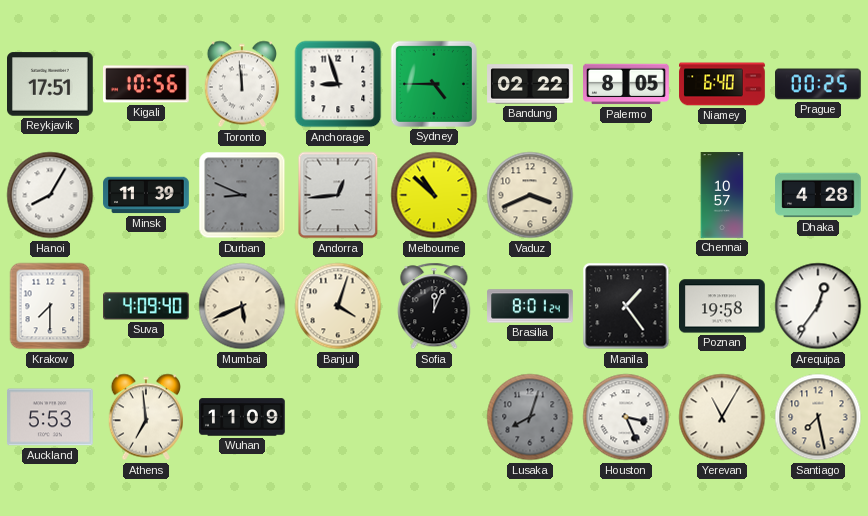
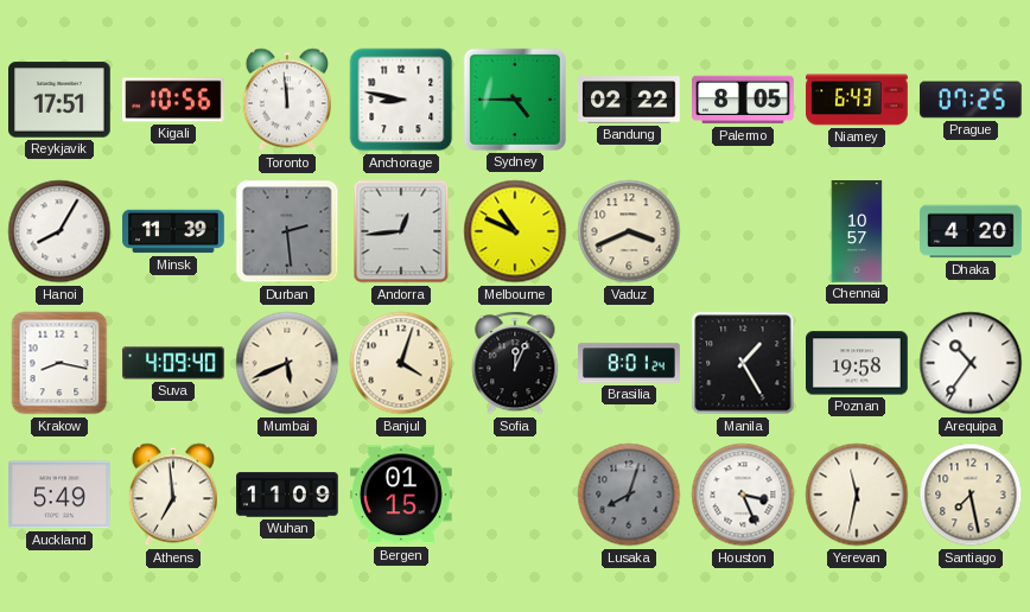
Anchorage: 8:57 -> 8:47 (401, 100)
Niamey: 6:40 -> 6:43 (857, 100)
Prague: 00:25 -> 07:25 (972, 100)
Durban: 8:49 -> 2:29 (287, 231)
Melbourne: 10:52 -> 10:49 (515, 231)
Dhaka: 4:28 -> 4:20 (971, 231)
Krakow: 7:30 -> 8:17 (59, 363)
Manila: 1:24 -> 1:25 (743, 363)
Arequipa: 12:36 -> 10:36 (971, 363)
Auckland: 5:53 -> 5:49 (61, 495)
Bergen: none -> 01:15 (401, 495)
Yerevan: 11:05 -> 11:32 (857, 495)
